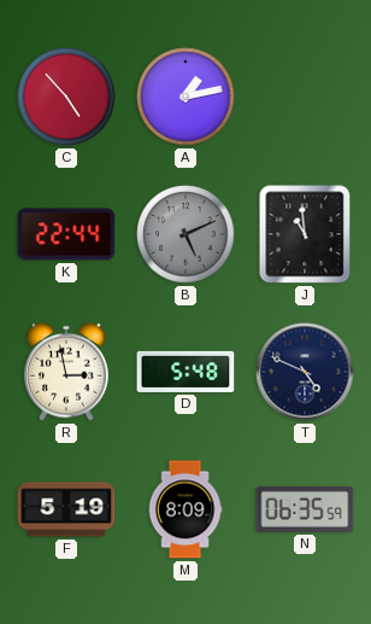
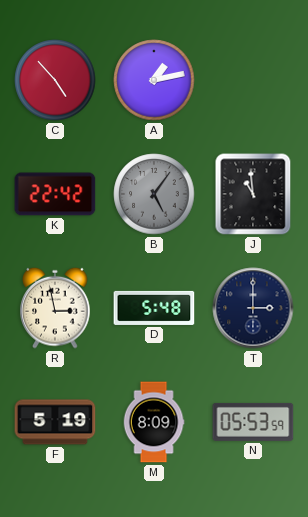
K: 22:44 -> 22:42 (55, 194)
B: 5:11 -> 5:06 (154, 194)
T: 4:49 -> 3:00 (253, 308)
N: 06:35 -> 05:53 (253, 422)
